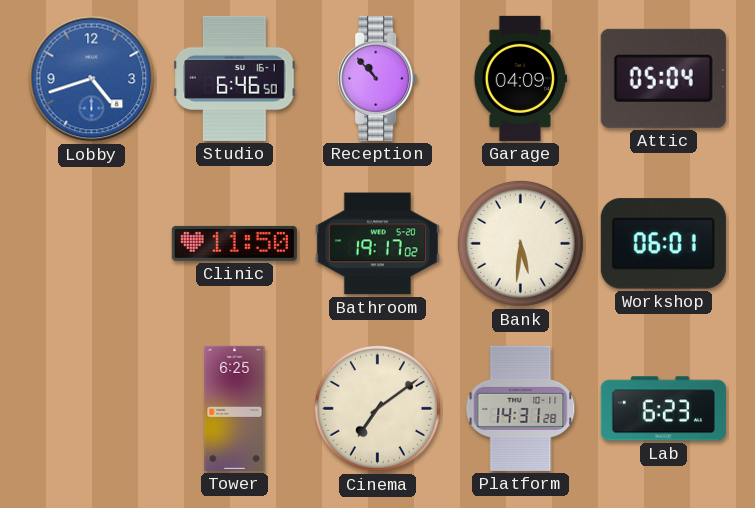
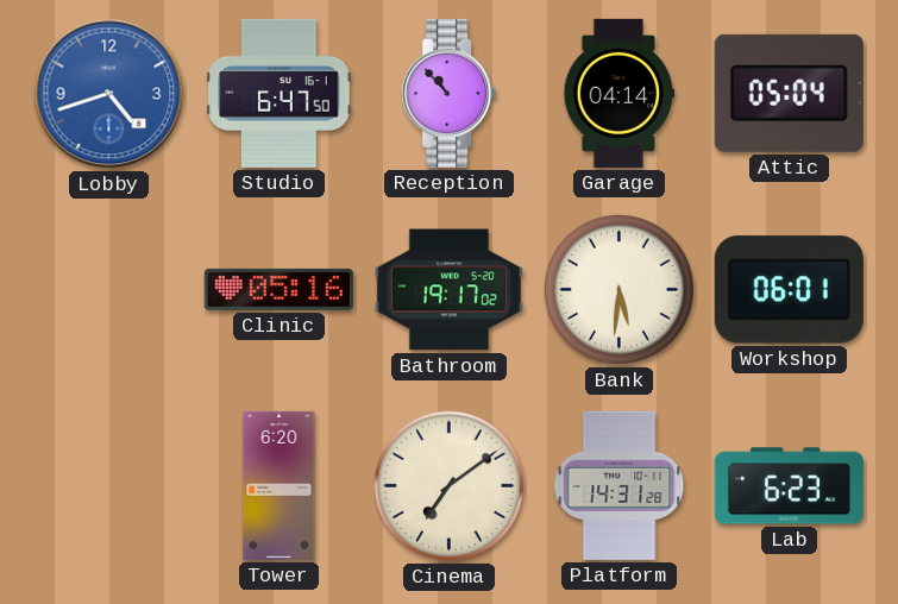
Studio: 6:46 -> 6:47 (280, 93)
Garage: 04:09 -> 04:14 (618, 93)
Clinic: 11:50 -> 05:16 (278, 289)
Tower: 6:25 -> 6:20 (280, 485)
